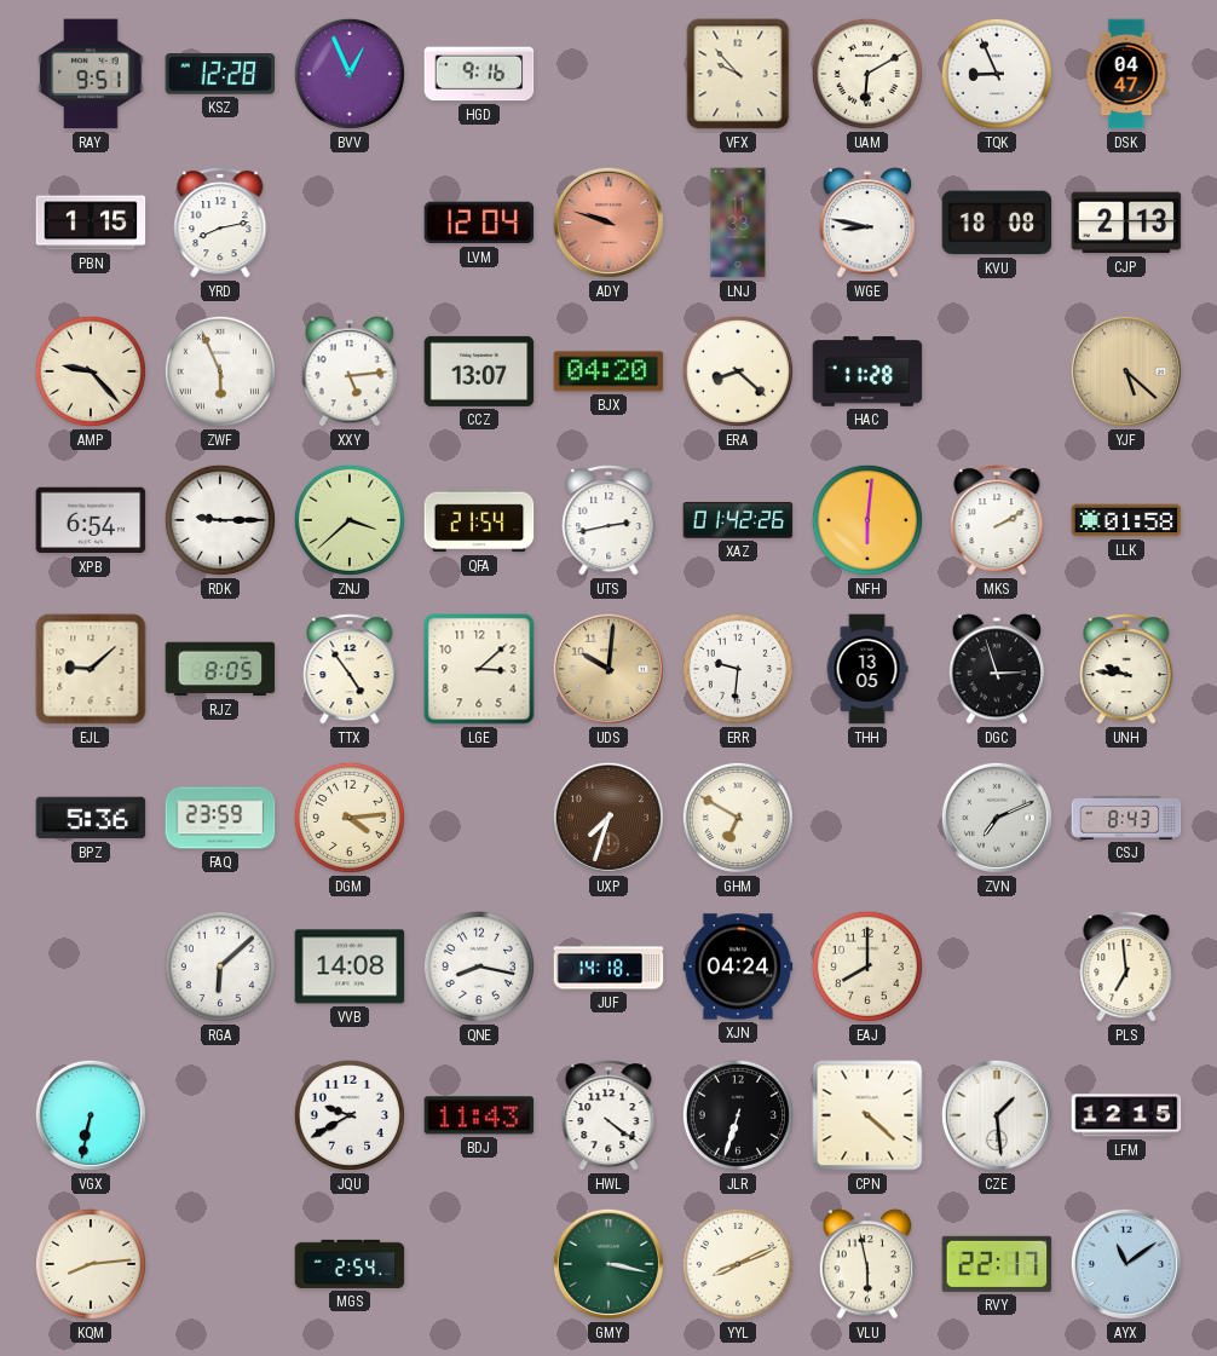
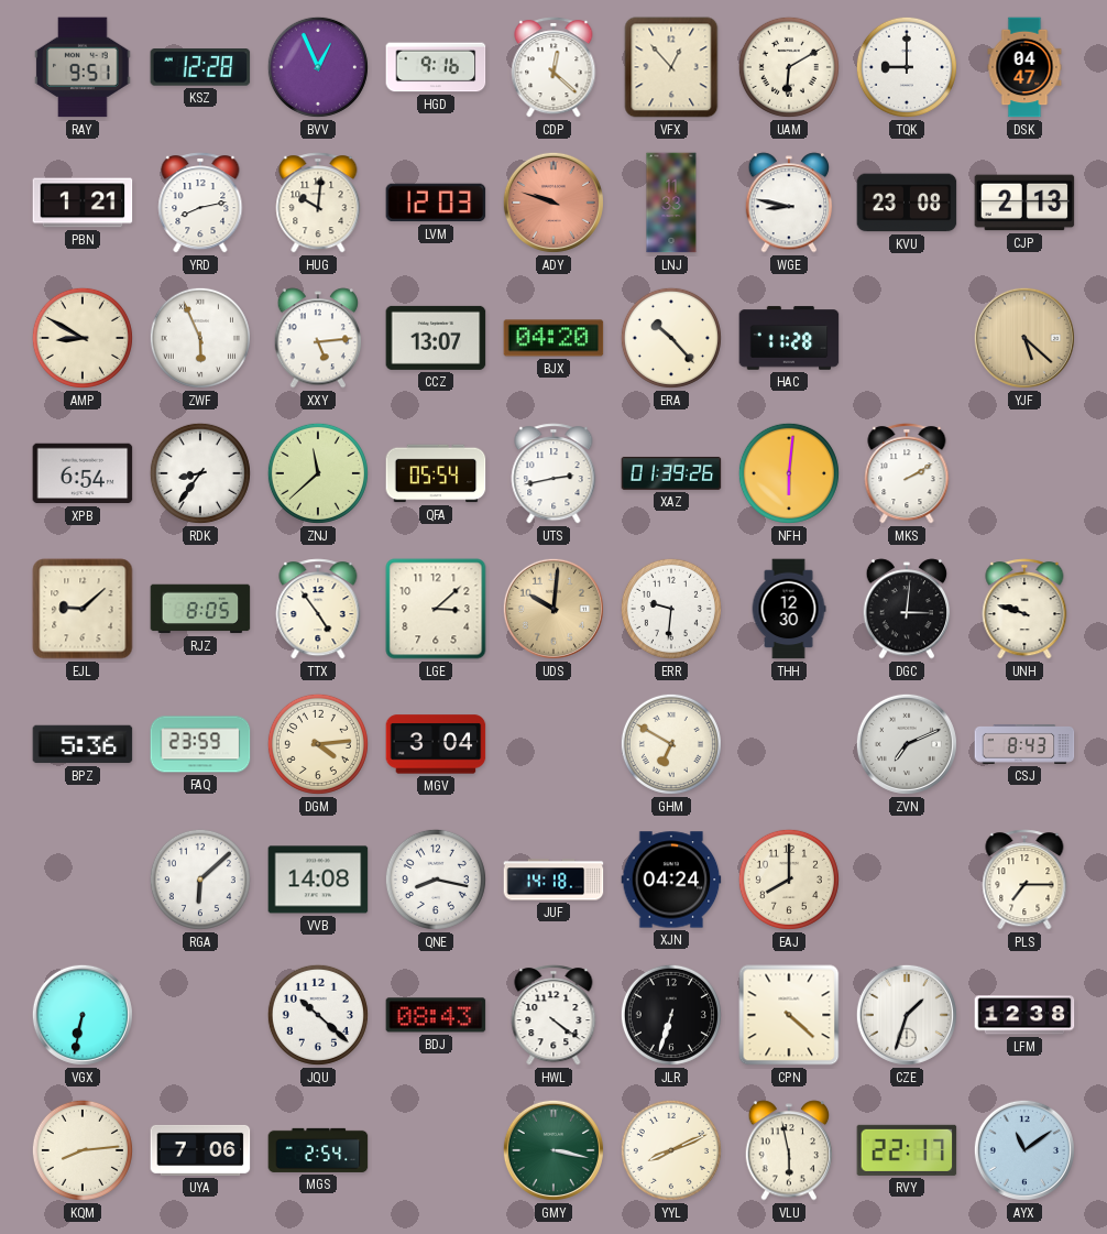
CDP: none -> 12:22 (553, 67)
VFX: 9:53 -> 12:53 (671, 67)
TQK: 8:56 -> 9:00 (907, 67)
PBN: 1:15 -> 1:21 (83, 203)
HUG: none -> 10:01 (318, 203)
LVM: 12:04 -> 12:03 (436, 203)
KVU: 18:08 -> 23:08 (907, 203)
AMP: 9:23 -> 8:50 (83, 338)
ERA: 8:22 -> 10:23 (671, 338)
RDK: 9:15 -> 8:36 (200, 473)
ZNJ: 3:38 -> 11:38 (318, 473)
QFA: 21:54 -> 05:54 (436, 473)
XAZ: 01:42 -> 01:39 (671, 473)
LLK: 01:58 -> none (1126, 520)
THH: 13:05 -> 12:30 (789, 609)
DGC: 2:57 -> 3:01 (907, 609)
UNH: 9:46 -> 9:48 (1024, 609)
MGV: none -> 3:04 (436, 744)
UXP: 7:33 -> none (608, 818)
PLS: 6:59 -> 7:15 (1024, 880)
JQU: 9:40 -> 10:22 (318, 1015)
BDJ: 11:43 -> 08:43 (436, 1015)
CZE: 1:29 -> 1:33 (907, 1015)
LFM: 12:15 -> 12:38 (1024, 1015)
UYA: none -> 7:06 (200, 1150)
